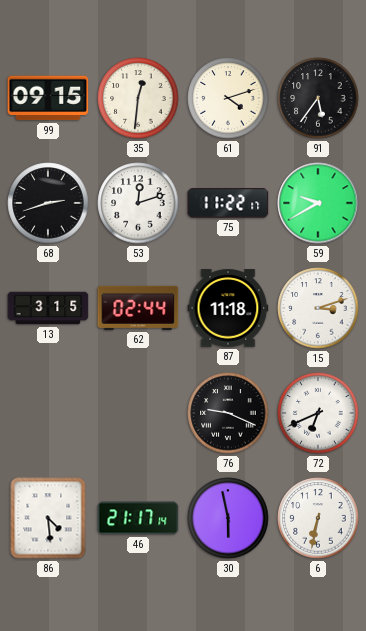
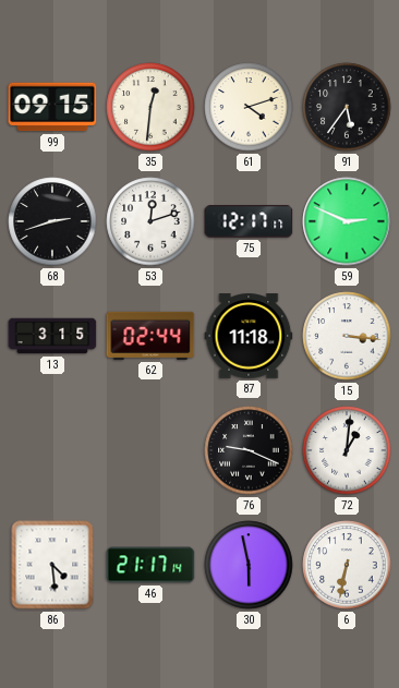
75: 11:22 -> 12:17 (249, 221)
59: 9:40 -> 2:49 (347, 221)
15: 3:12 -> 3:16 (347, 336)
72: 6:41 -> 1:01 (347, 450)
